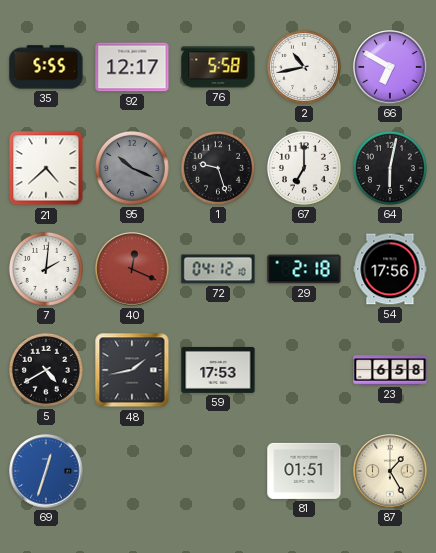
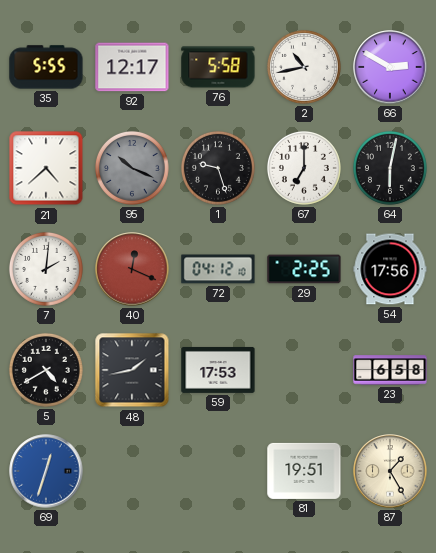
66: 6:50 -> 2:50 (390, 67)
29: 2:18 -> 2:25 (304, 269)
81: 01:51 -> 19:51 (304, 471)
